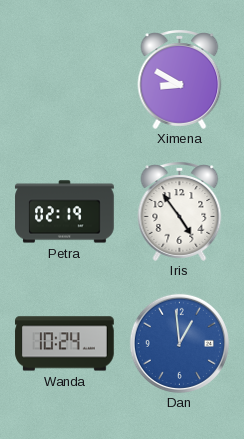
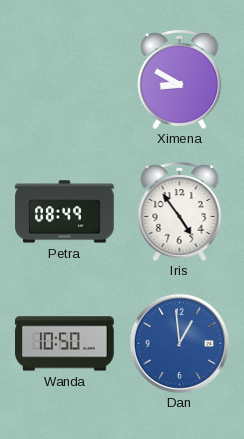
Petra: 02:19 -> 08:49 (65, 212)
Wanda: 10:24 -> 10:50 (65, 344)
